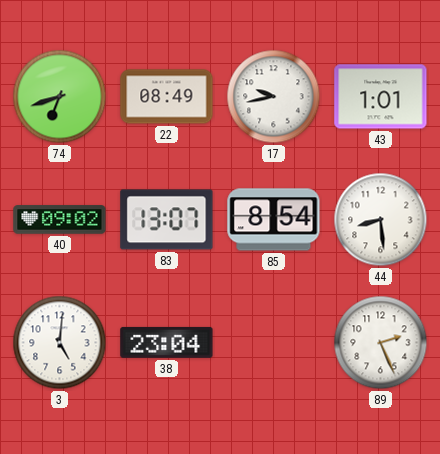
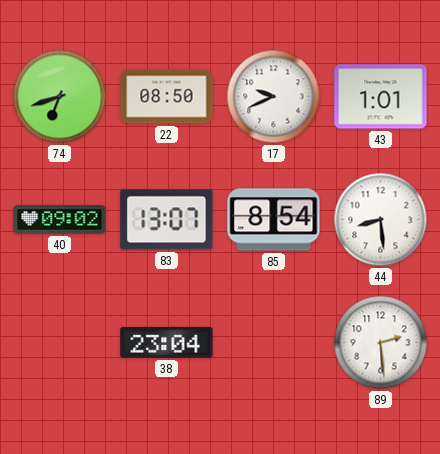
22: 08:49 -> 08:50 (167, 97)
17: 9:43 -> 9:41 (274, 97)
3: 5:01 -> none (60, 343)
89: 2:26 -> 2:29 (381, 343)
